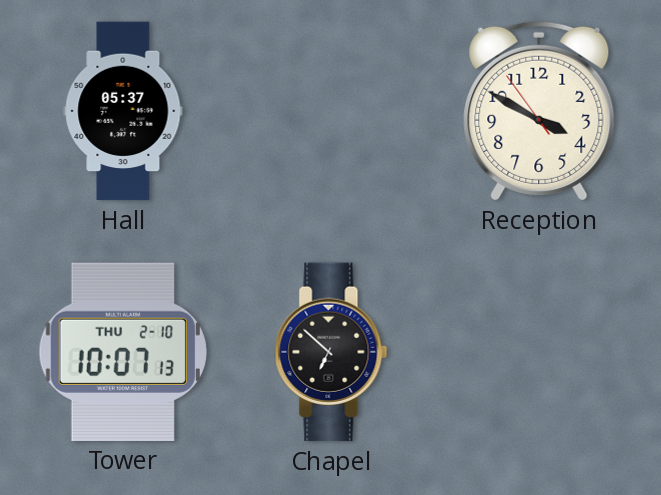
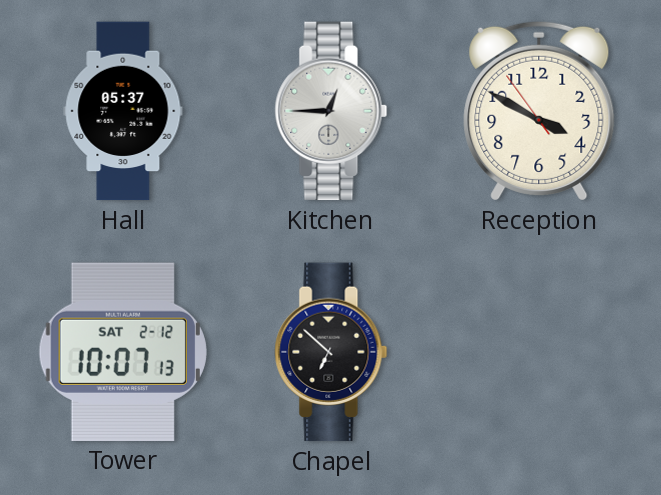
Kitchen: none -> 12:45 (331, 111)
Tower date: THU 2-10 -> SAT 2-12 (123, 352)
